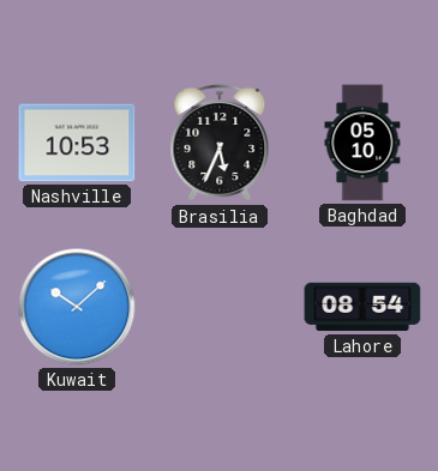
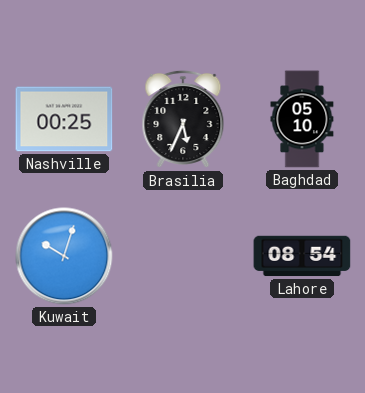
Nashville: 10:53 -> 00:25 (64, 119)
Kuwait: 10:08 -> 10:03 (64, 256)
